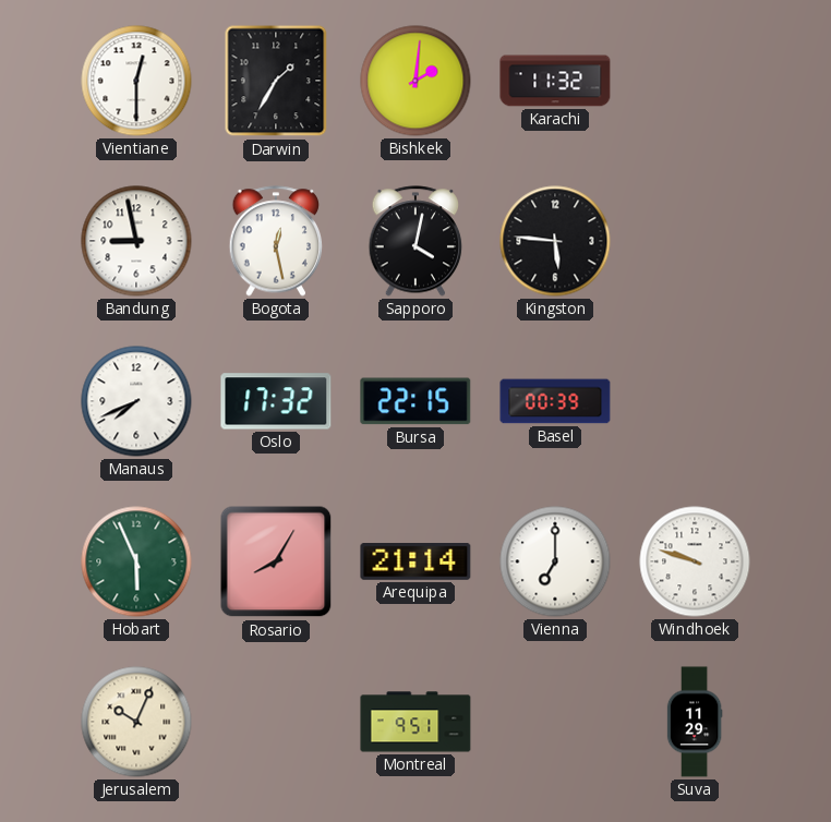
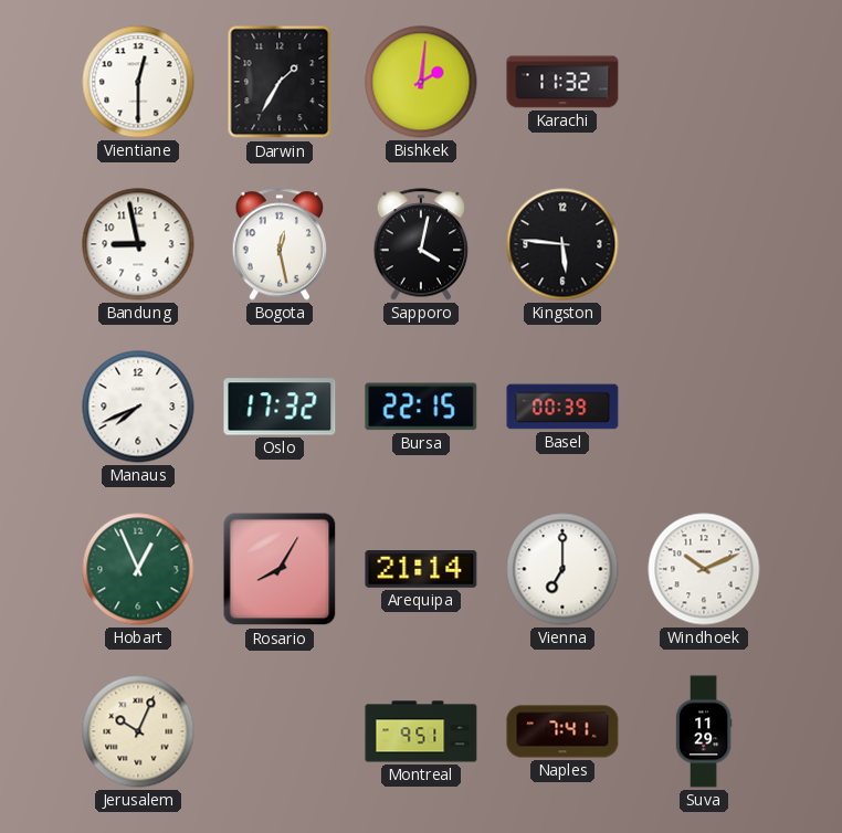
Hobart: 5:56 -> 12:56 (138, 569)
Windhoek: 9:48 -> 10:11 (704, 569)
Naples: none -> 7:41 (562, 731)
